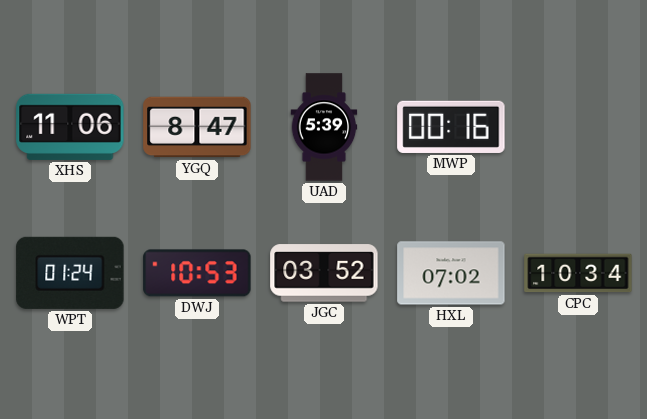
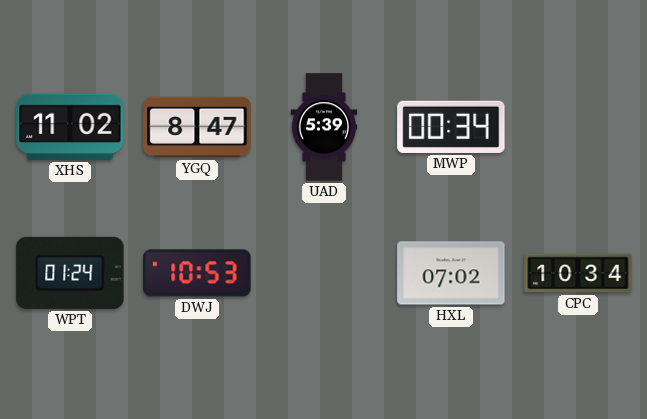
XHS: 11:06 -> 11:02 (70, 127)
MWP: 00:16 -> 00:34 (451, 127)
JGC: 03:52 -> none (324, 273)
